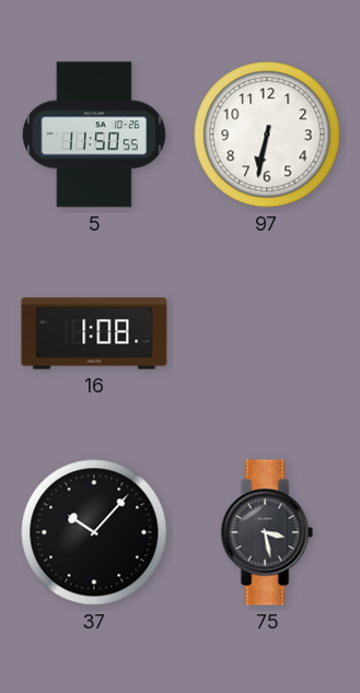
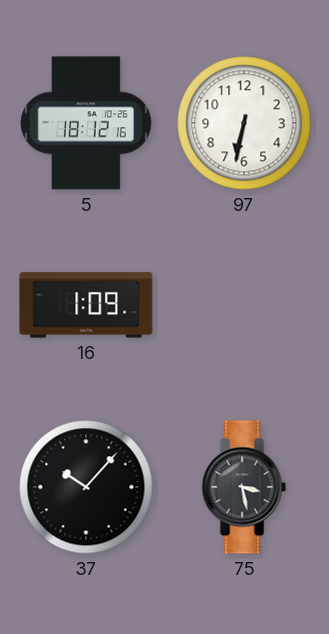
5: 11:50 -> 18:12 (87, 123)
16: 1:08 -> 1:09 (86, 305)
